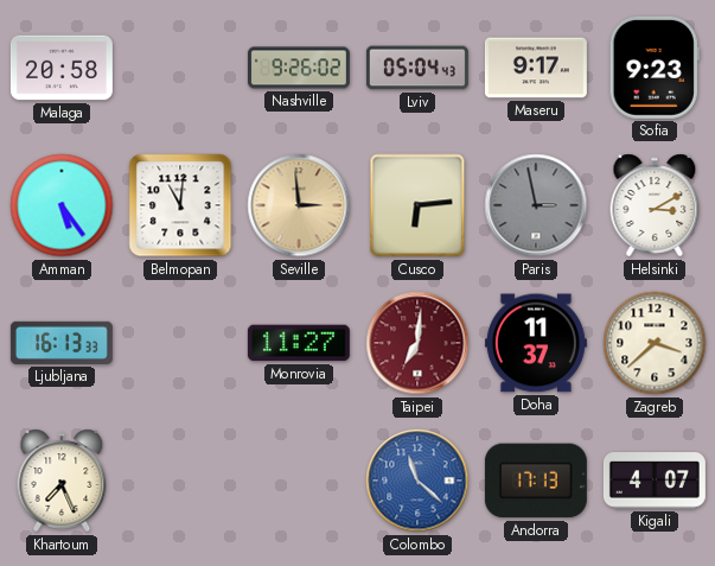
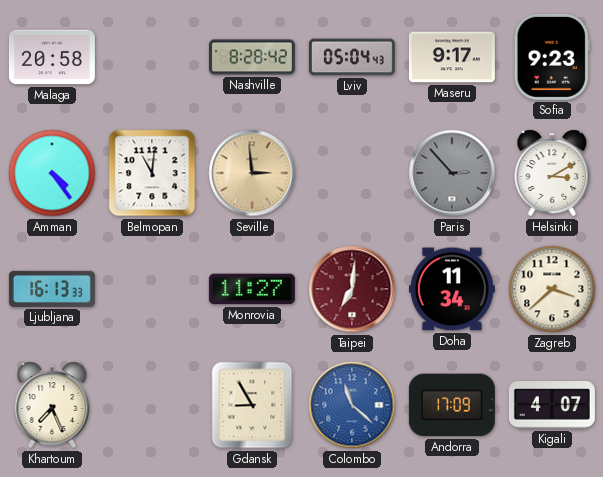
Nashville: 9:26 -> 8:28 (252, 57)
Amman: 5:24 -> 4:24 (52, 173)
Cusco: 6:14 -> none (417, 205)
Paris: 2:58 -> 2:53 (452, 173)
Doha: 11:37 -> 11:34 (452, 289)
Gdansk: none -> 8:55 (252, 405)
Andorra: 17:13 -> 17:09 (452, 405)
